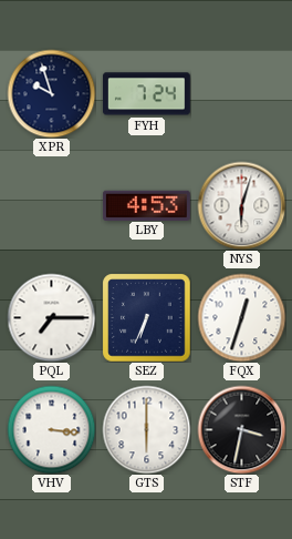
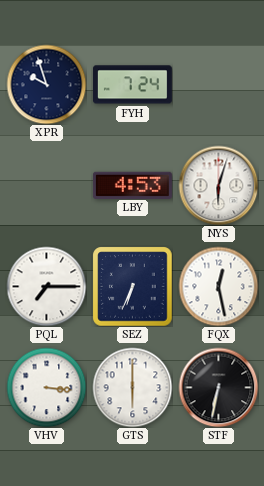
FQX: 12:33 -> 12:28 (218, 286)
STF: 3:32 -> 6:32 (218, 387)
